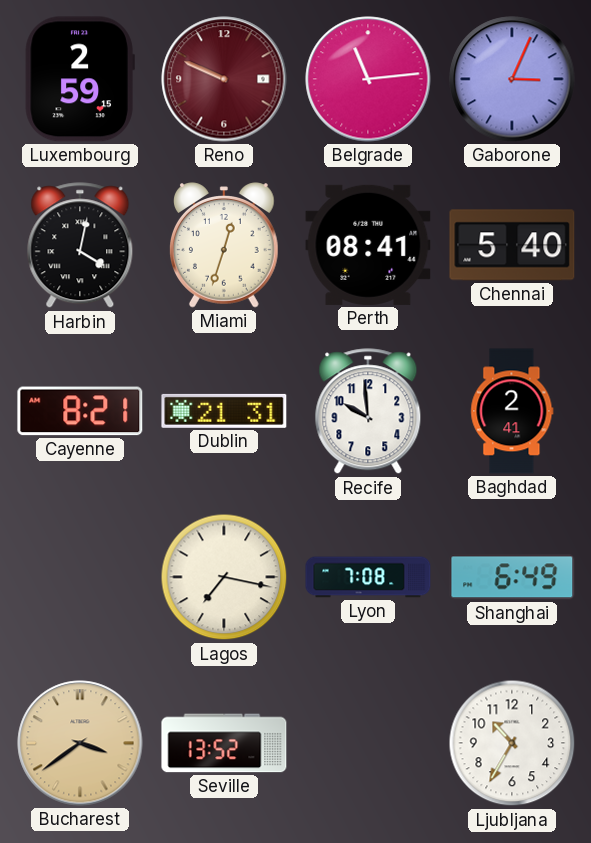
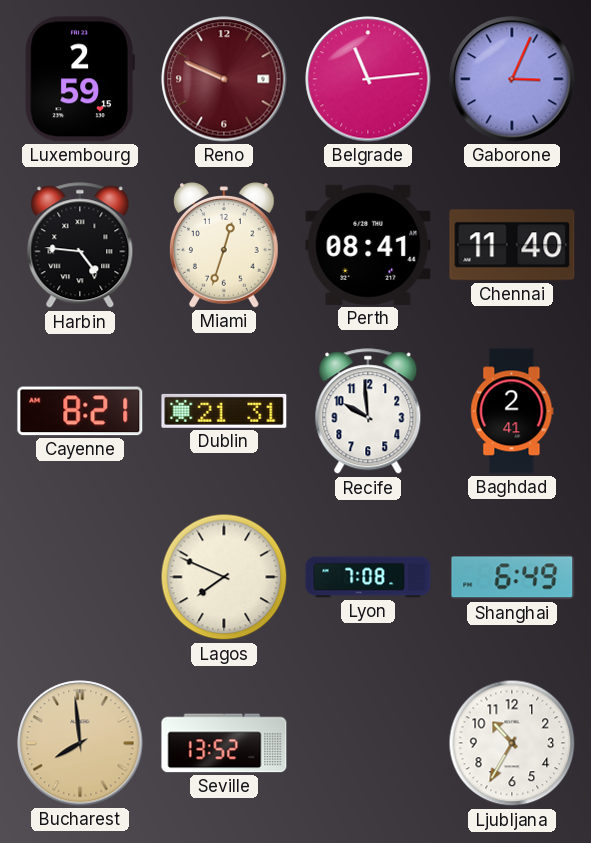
Harbin: 4:02 -> 4:46 (80, 246)
Chennai: 5:40 -> 11:40 (512, 245)
Lagos: 7:17 -> 7:49 (224, 577)
Bucharest: 3:39 -> 7:59 (80, 743)
